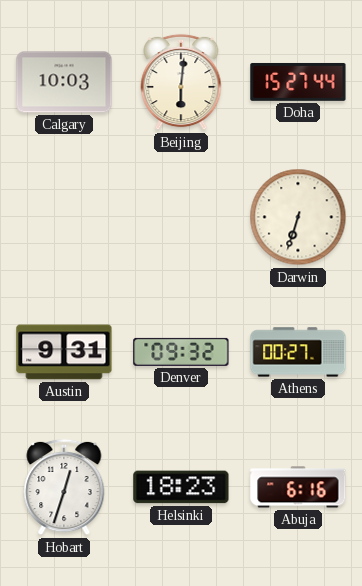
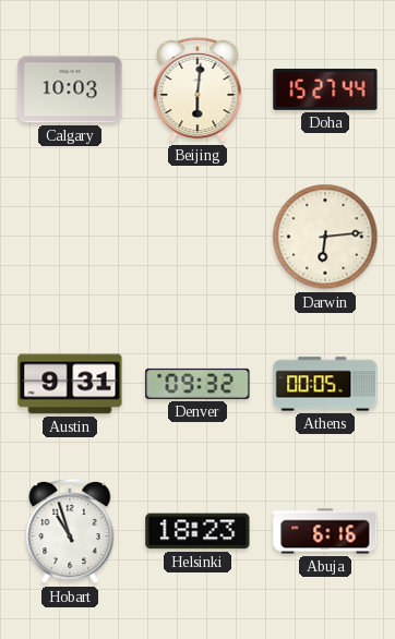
Darwin: 6:33 -> 6:14 (325, 237)
Athens: 00:27 -> 00:05 (325, 384)
Hobart: 12:33 -> 10:57 (70, 531)
